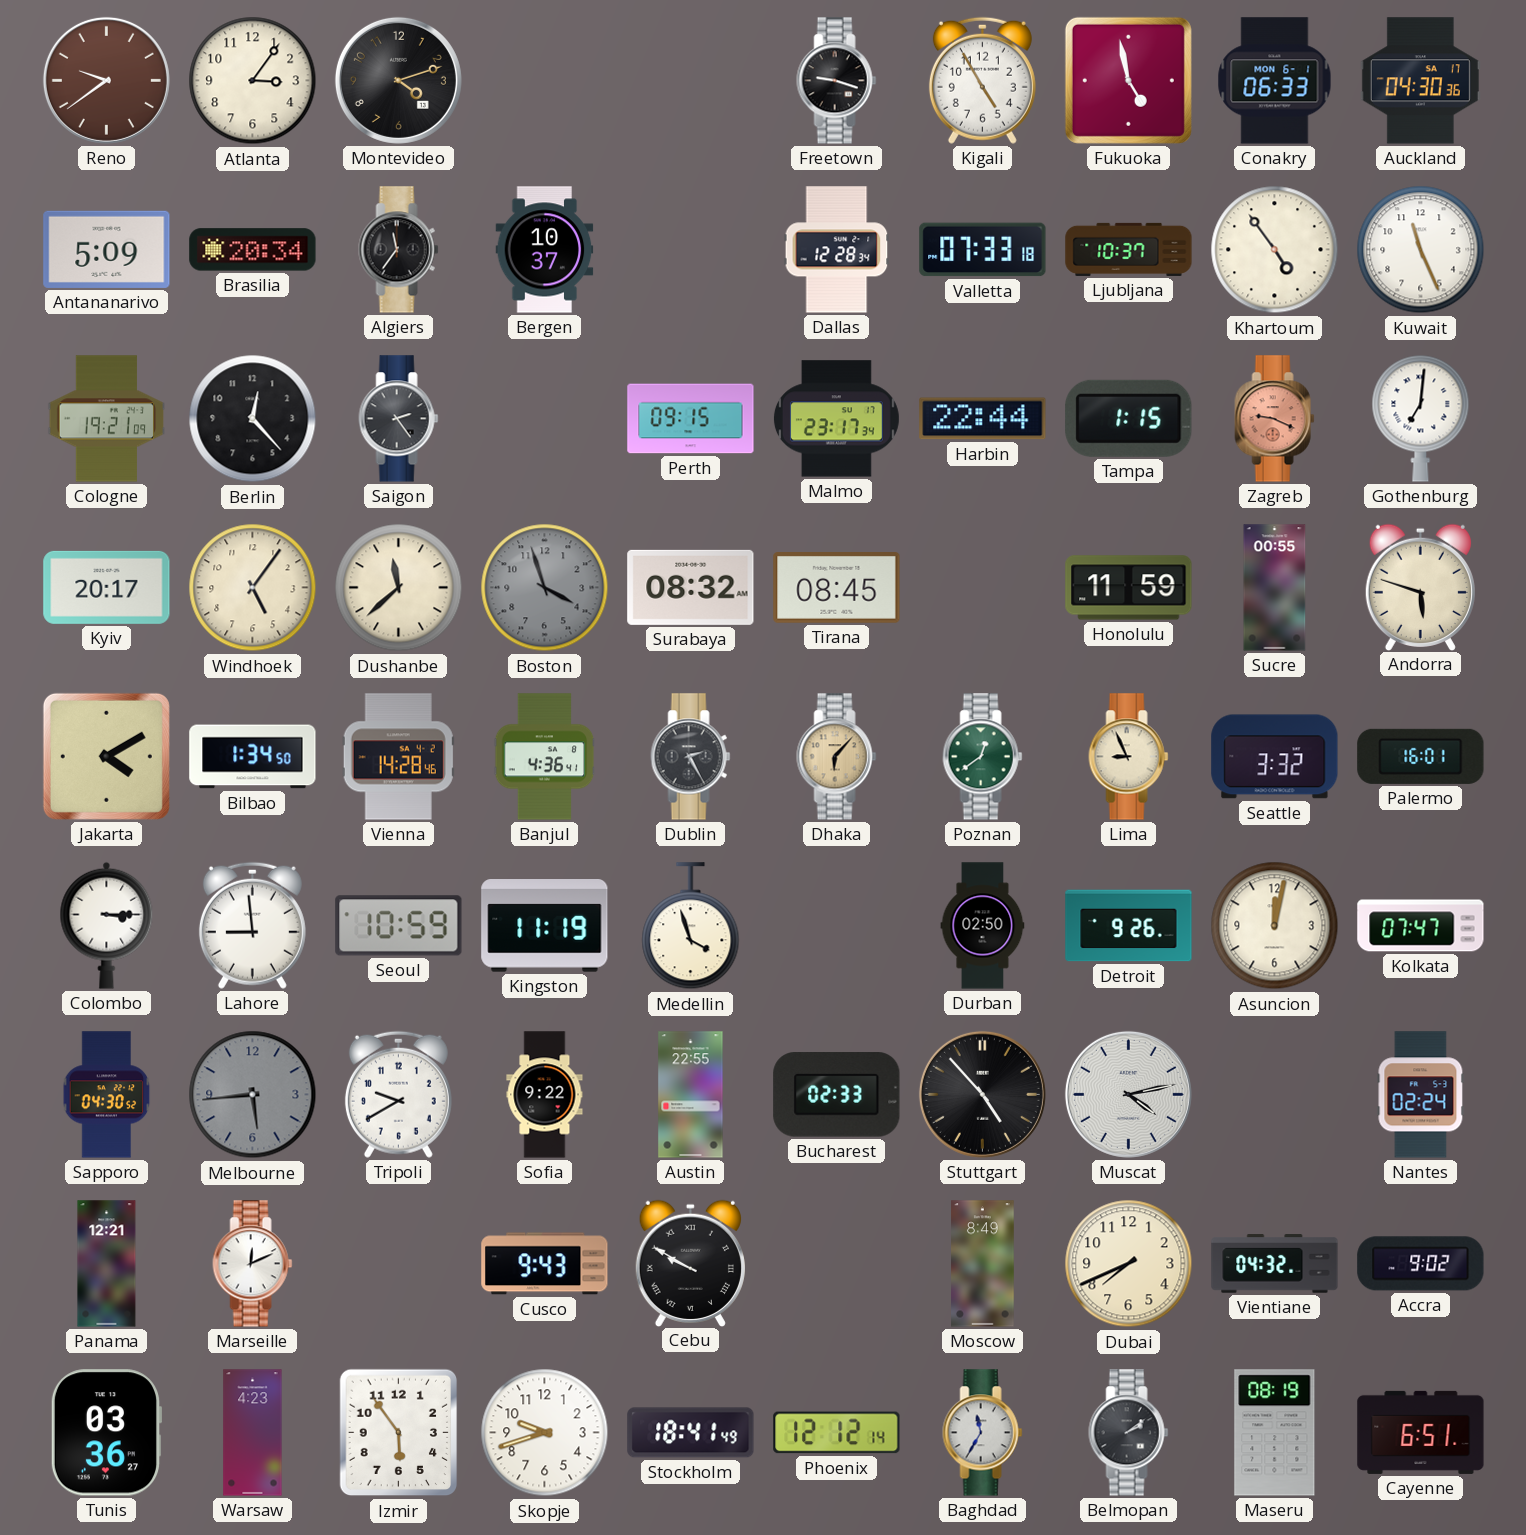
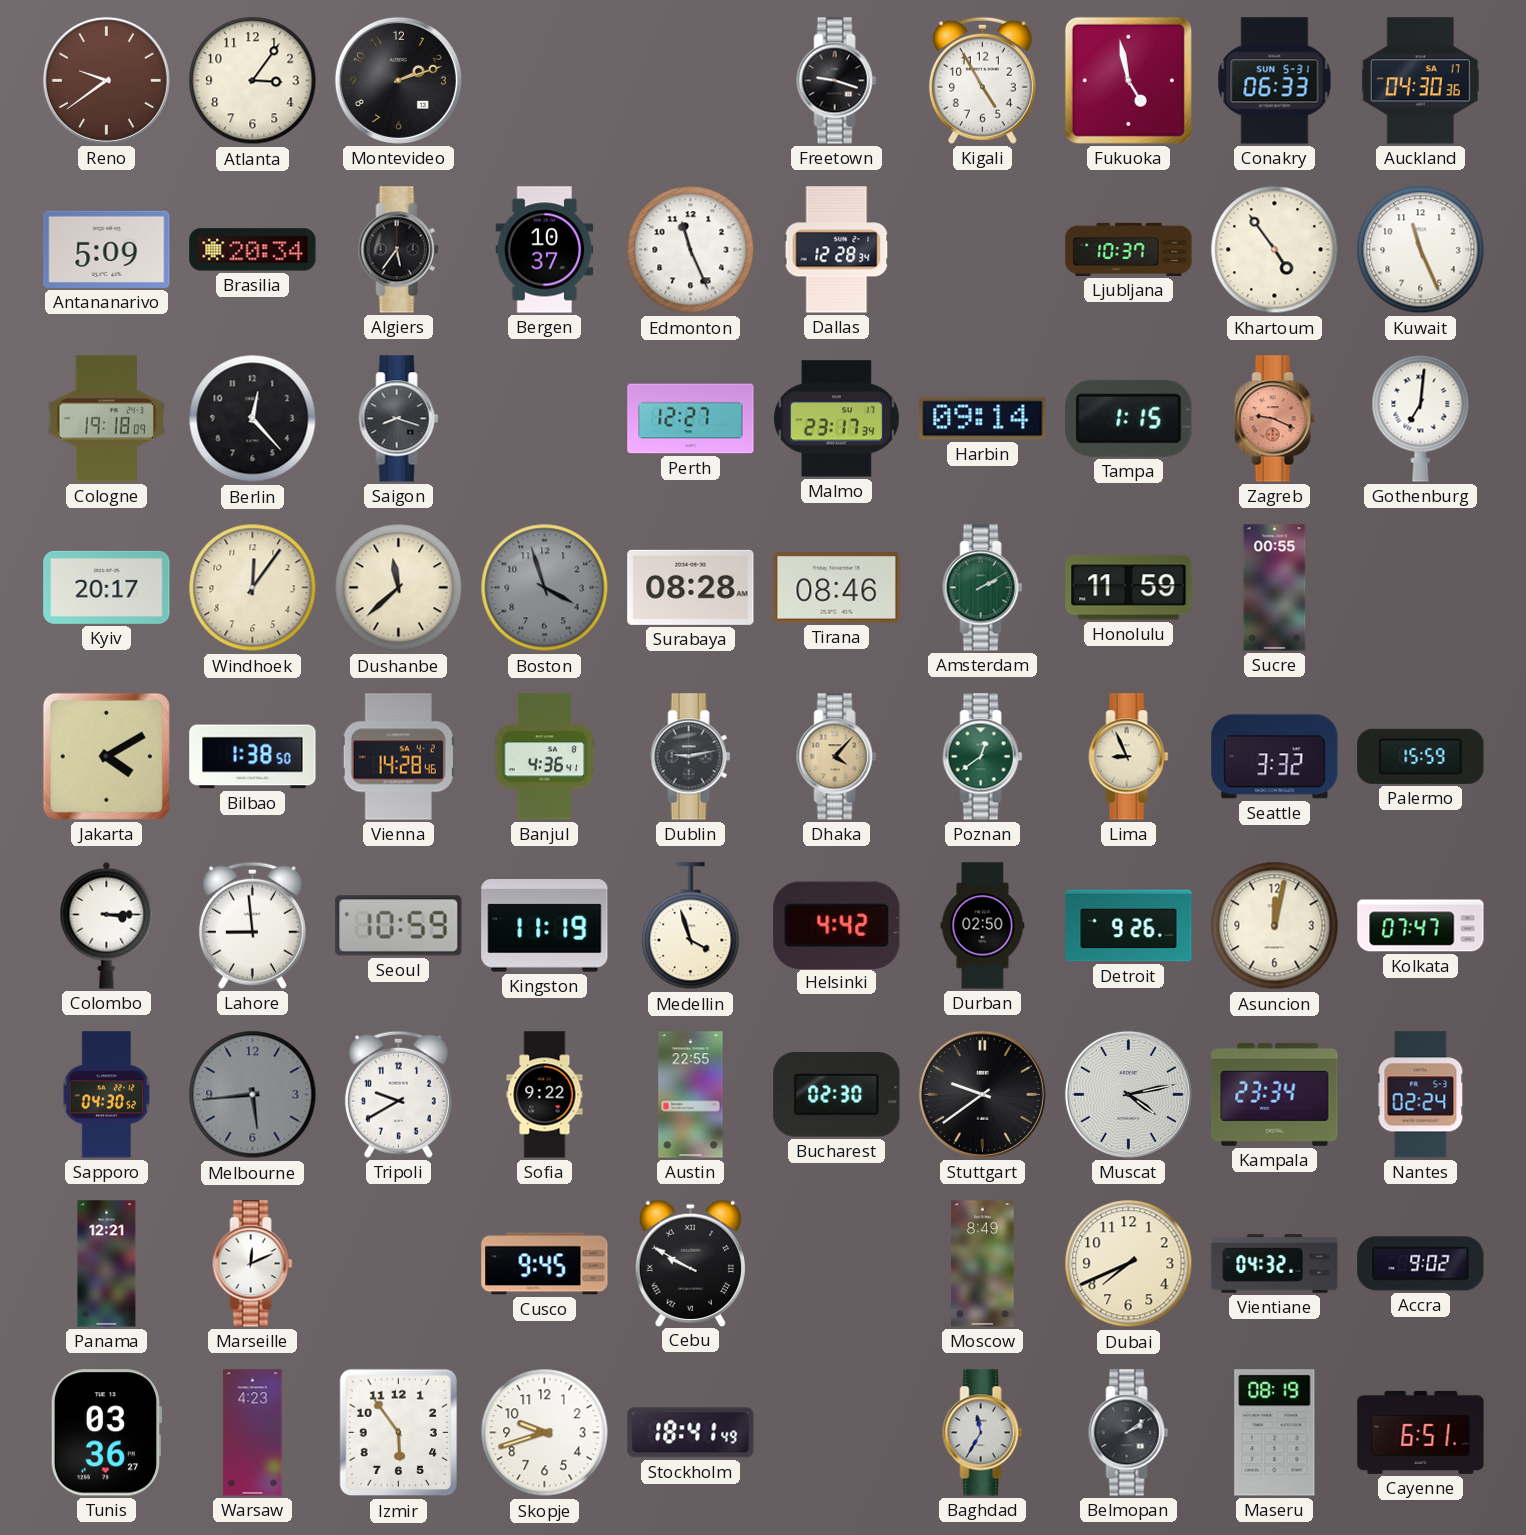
Montevideo: 4:12 -> 2:12 (398, 80)
Conakry date: MON 6-1 -> SUN 5-31 (1275, 81)
Algiers: 11:36 -> 5:36 (399, 250)
Edmonton: none -> 11:26 (691, 250)
Valletta: 07:33 -> none (983, 250)
Cologne: 19:21 -> 19:18 (107, 419)
Saigon: 2:24 -> 8:18 (399, 419)
Perth: 09:15 -> 12:27 (691, 419)
Harbin: 22:44 -> 09:14 (983, 419)
Windhoek: 5:06 -> 12:06 (253, 588)
Surabaya: 08:32 -> 08:28 (691, 587)
Tirana: 08:45 -> 08:46 (837, 588)
Amsterdam: none -> 2:10 (983, 588)
Andorra: 5:48 -> none (1420, 587)
Bilbao: 1:34 -> 1:38 (253, 757)
Dublin: 2:25 -> 9:13 (691, 757)
Dhaka: 6:07 -> 4:07 (837, 757)
Palermo: 16:01 -> 15:59 (1421, 756)
Helsinki: none -> 4:42 (837, 925)
Bucharest: 02:33 -> 02:30 (837, 1095)
Stuttgart: 4:53 -> 9:39 (982, 1094)
Kampala: none -> 23:34 (1275, 1094)
Cusco: 9:43 -> 9:45 (545, 1264)
Phoenix: 12:12 -> none (837, 1433)
